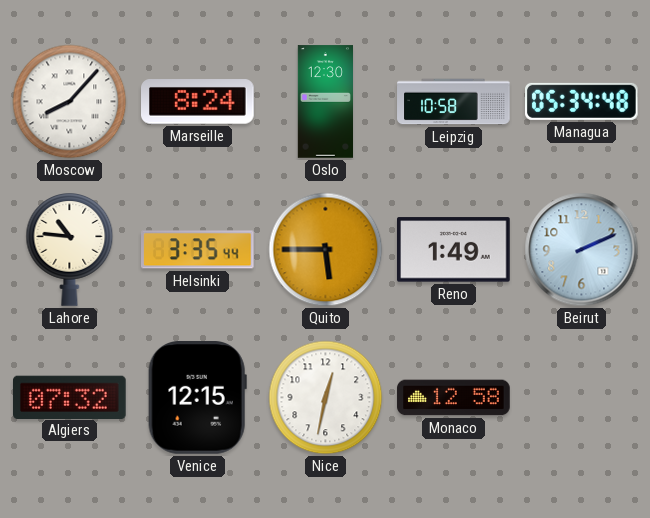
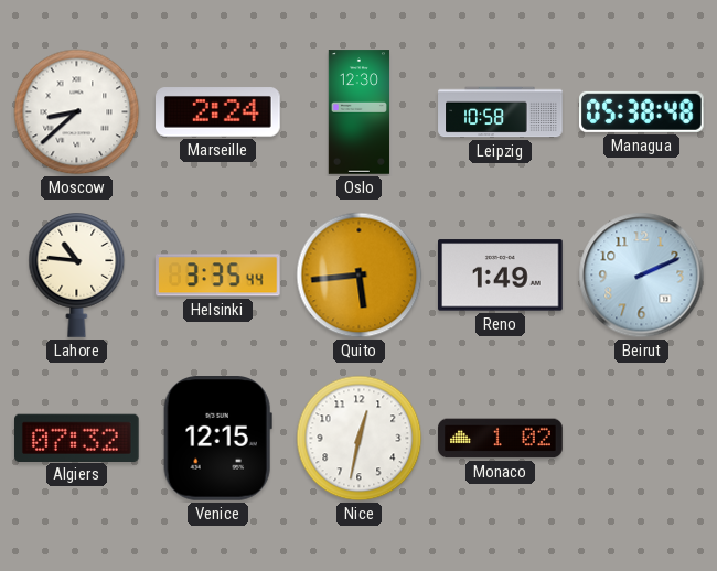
Moscow: 8:07 -> 8:38 (77, 112)
Marseille: 8:24 -> 2:24 (218, 112)
Managua: 05:34 -> 05:38 (642, 111)
Quito: 5:45 -> 5:44 (360, 276)
Monaco: 12:58 -> 1:02 (501, 439)
